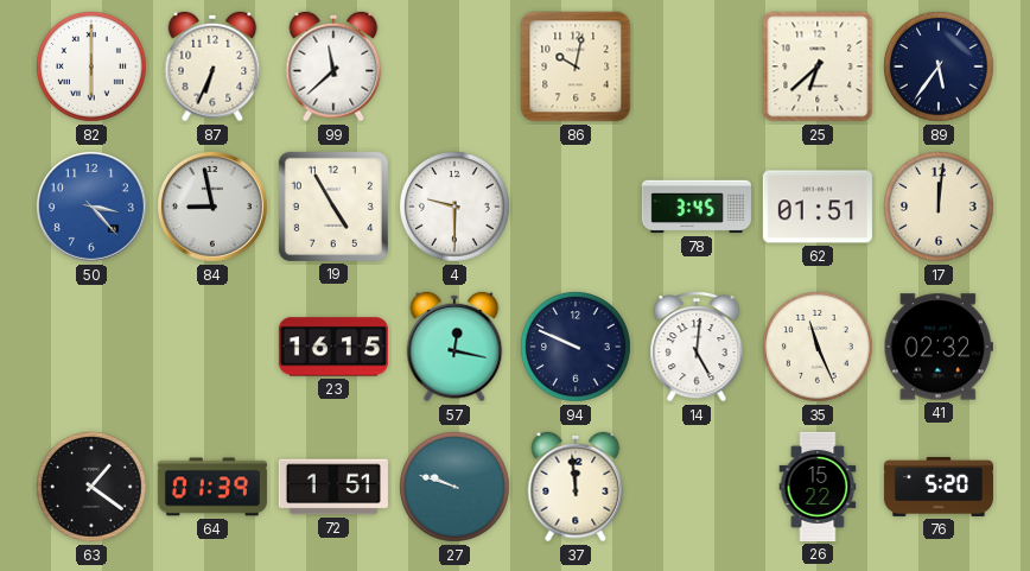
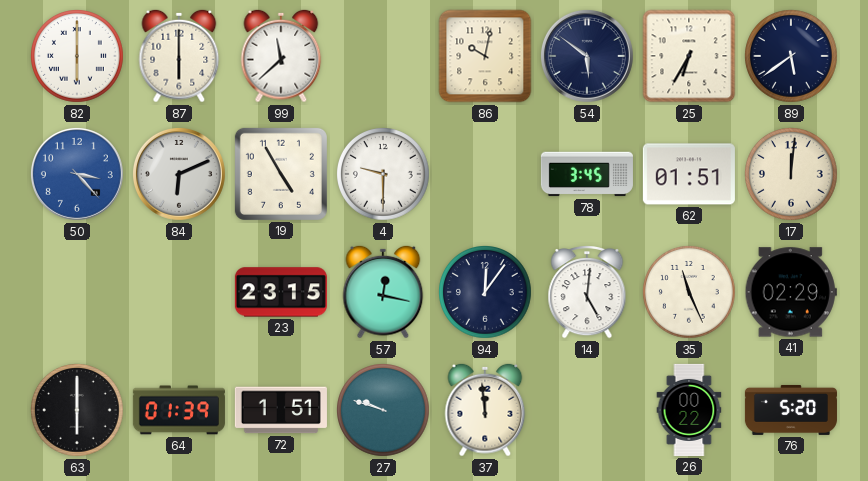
87: 6:34 -> 6:00 (179, 56)
54: none -> 5:51 (587, 56)
25: 6:38 -> 6:35 (689, 56)
89: 5:36 -> 5:39 (792, 57)
84: 8:58 -> 6:11 (179, 174)
23: 16:15 -> 23:15 (281, 292)
94: 9:49 -> 12:06 (486, 293)
41: 02:32 -> 02:29 (791, 292)
63: 1:21 -> 6:00 (78, 411)
26: 15:22 -> 00:22 (689, 410)
